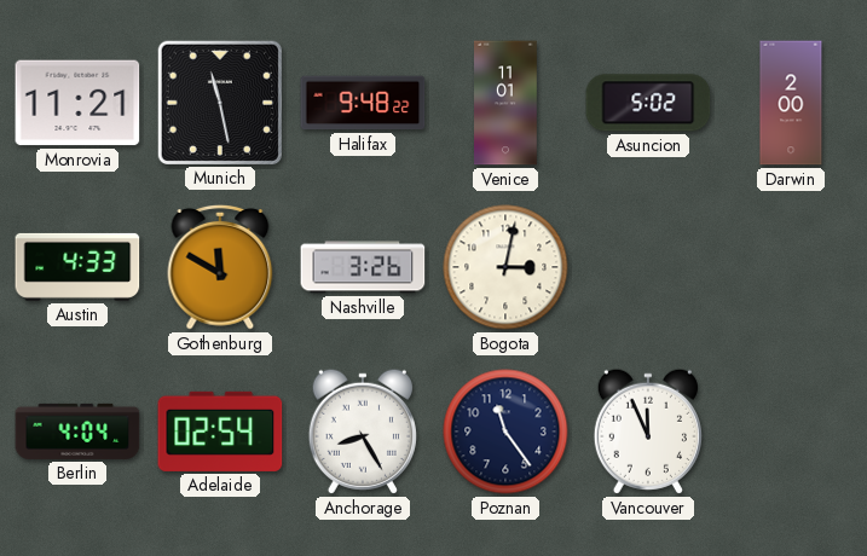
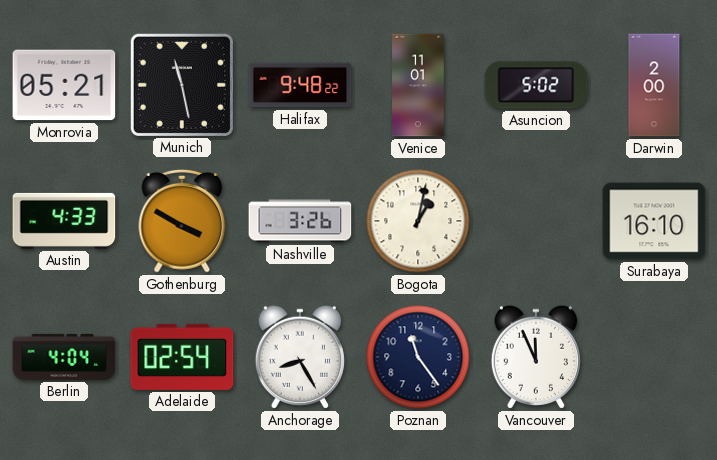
Monrovia: 11:21 -> 05:21 (64, 85)
Gothenburg: 11:50 -> 3:50 (182, 221)
Bogota: 3:02 -> 1:02 (418, 221)
Surabaya: none -> 16:10 (654, 221)
